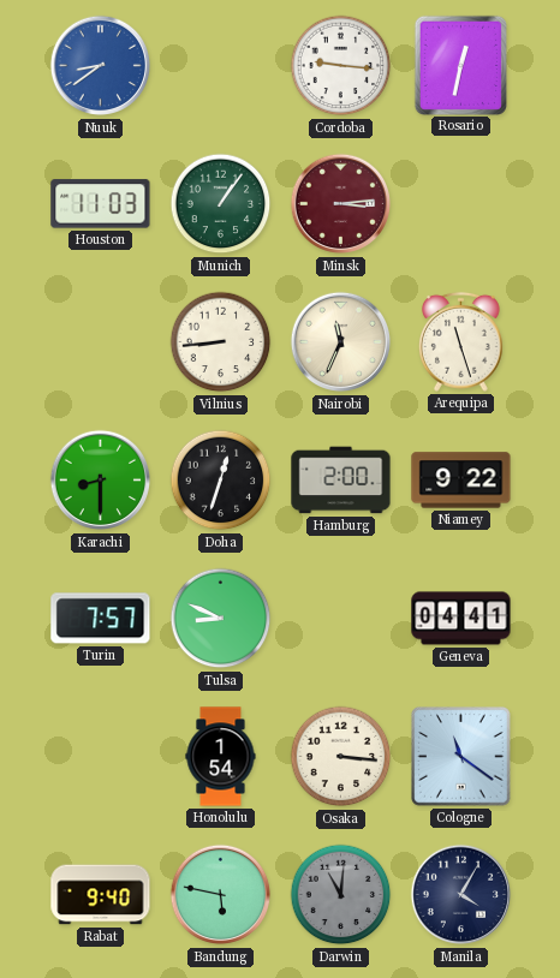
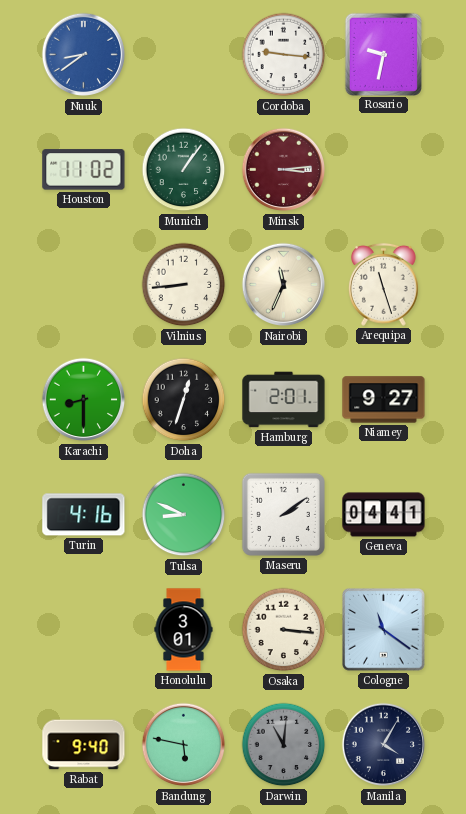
Rosario: 12:32 -> 9:32 (383, 54)
Houston: 11:03 -> 11:02 (84, 170)
Hamburg: 2:00 -> 2:01 (284, 400)
Niamey: 9:22 -> 9:27 (384, 400)
Turin: 7:57 -> 4:16 (84, 515)
Maseru: none -> 2:09 (283, 514)
Honolulu: 1:54 -> 3:01 (184, 630)
